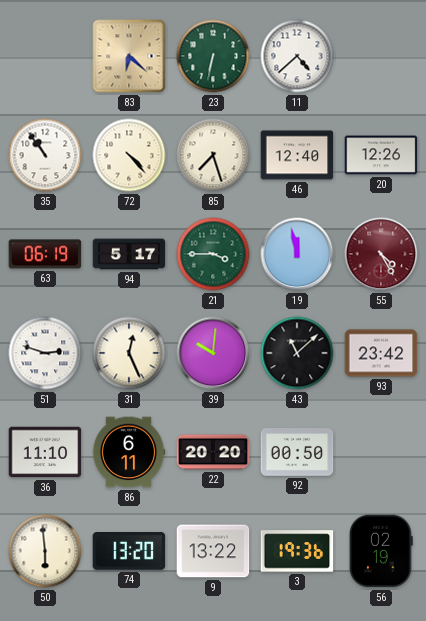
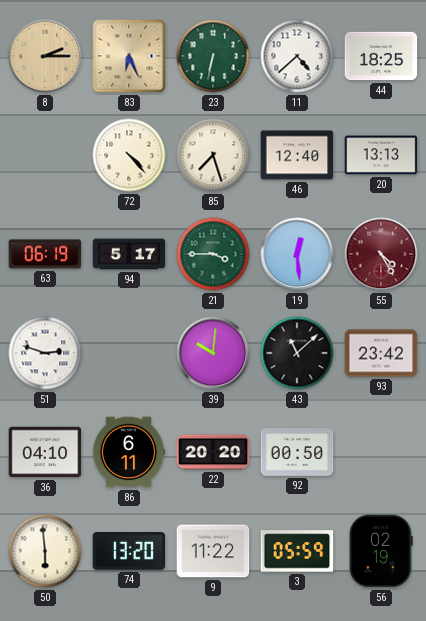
8: none -> 2:15 (45, 56)
83: 6:22 -> 6:26 (129, 56)
44: none -> 18:25 (381, 56)
35: 10:54 -> none (45, 155)
20: 12:26 -> 13:13 (381, 155)
19: 11:58 -> 12:29 (297, 254)
31: 12:26 -> none (129, 353)
36: 11:10 -> 04:10 (45, 452)
9: 13:22 -> 11:22 (213, 551)
3: 19:36 -> 05:59 (297, 551)
